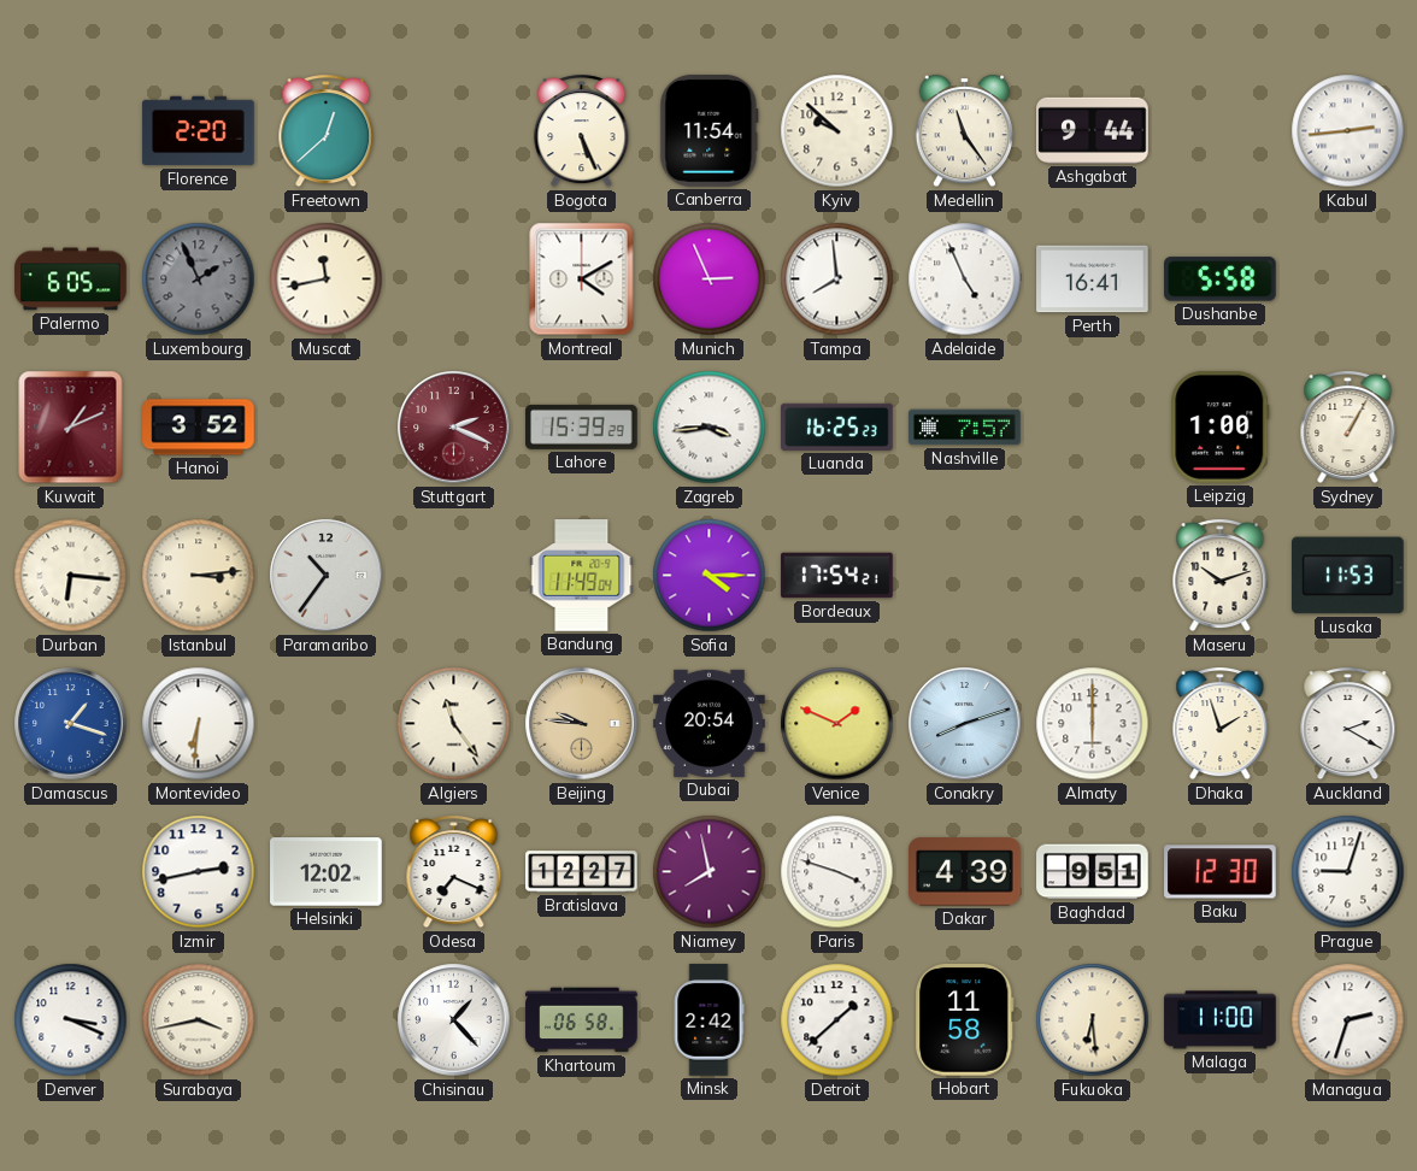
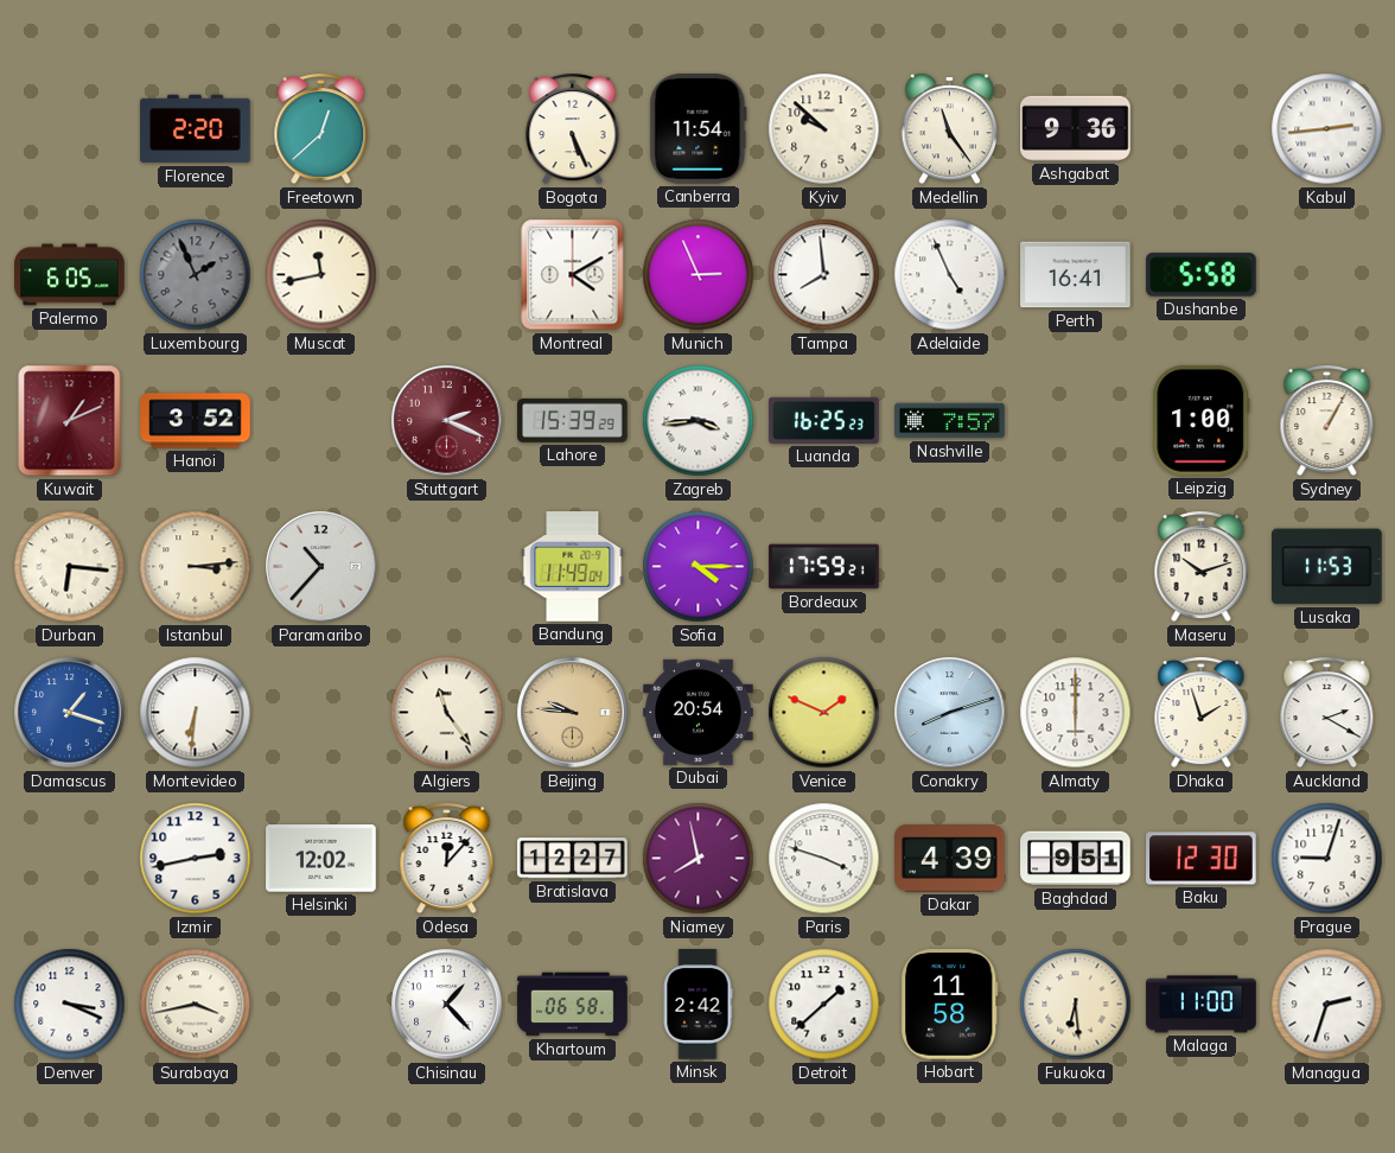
Ashgabat: 9:44 -> 9:36 (1076, 128)
Paramaribo: 10:36 -> 10:37 (321, 567)
Bordeaux: 17:54 -> 17:59 (824, 567)
Odesa: 7:19 -> 12:07 (447, 859)
